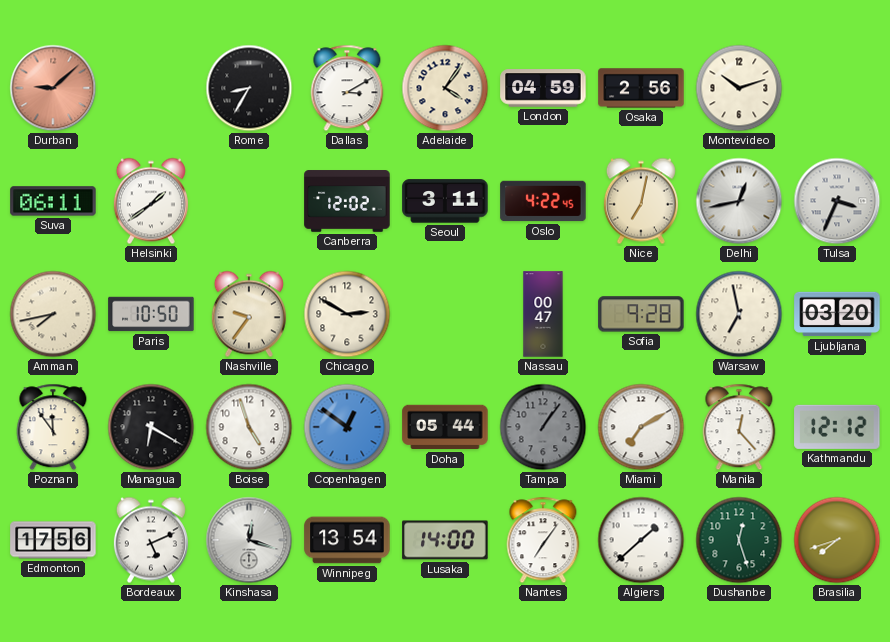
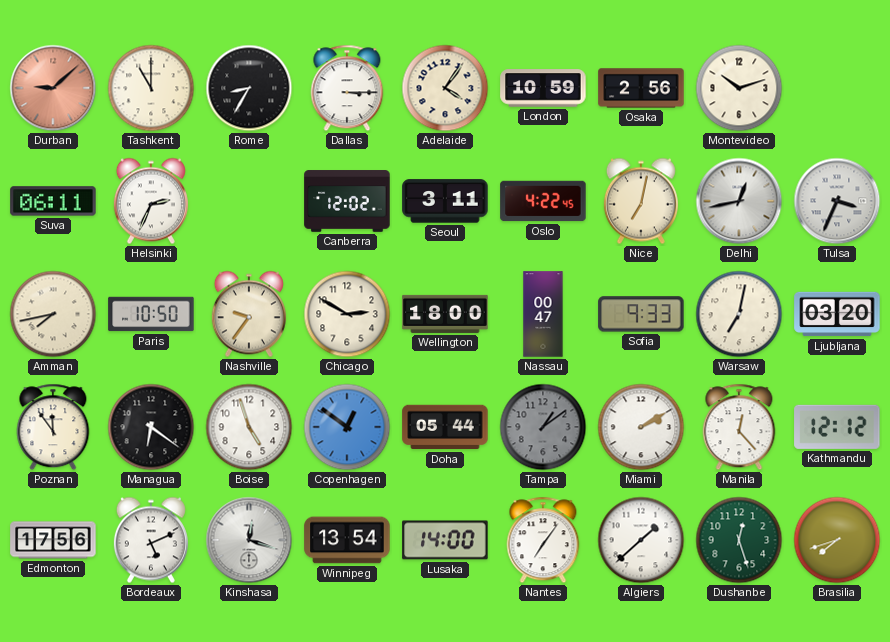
Tashkent: none -> 11:00 (151, 88)
Dallas: 3:10 -> 3:15 (347, 88)
London: 04:59 -> 10:59 (543, 88)
Helsinki: 1:39 -> 2:34 (151, 201)
Wellington: none -> 18:00 (445, 314)
Sofia: 9:28 -> 9:33 (641, 314)
Warsaw: 6:58 -> 7:02 (739, 314)
Managua: 6:20 -> 6:21 (151, 427)
Tampa: 1:06 -> 1:09 (543, 427)
Miami: 7:10 -> 2:10 (641, 427)
